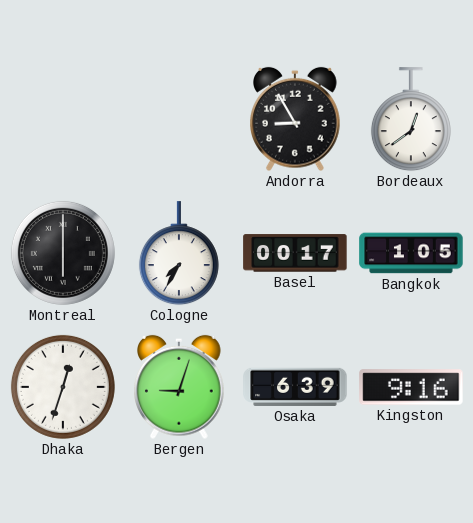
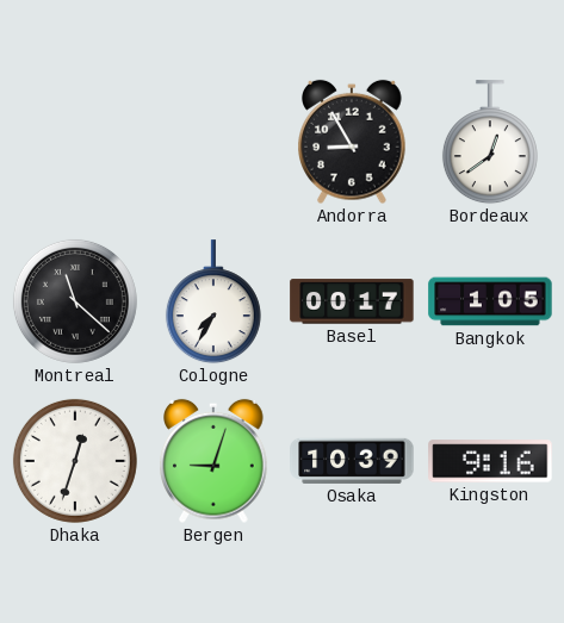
Montreal: 6:00 -> 11:22 (75, 301)
Osaka: 6:39 -> 10:39 (352, 461)
